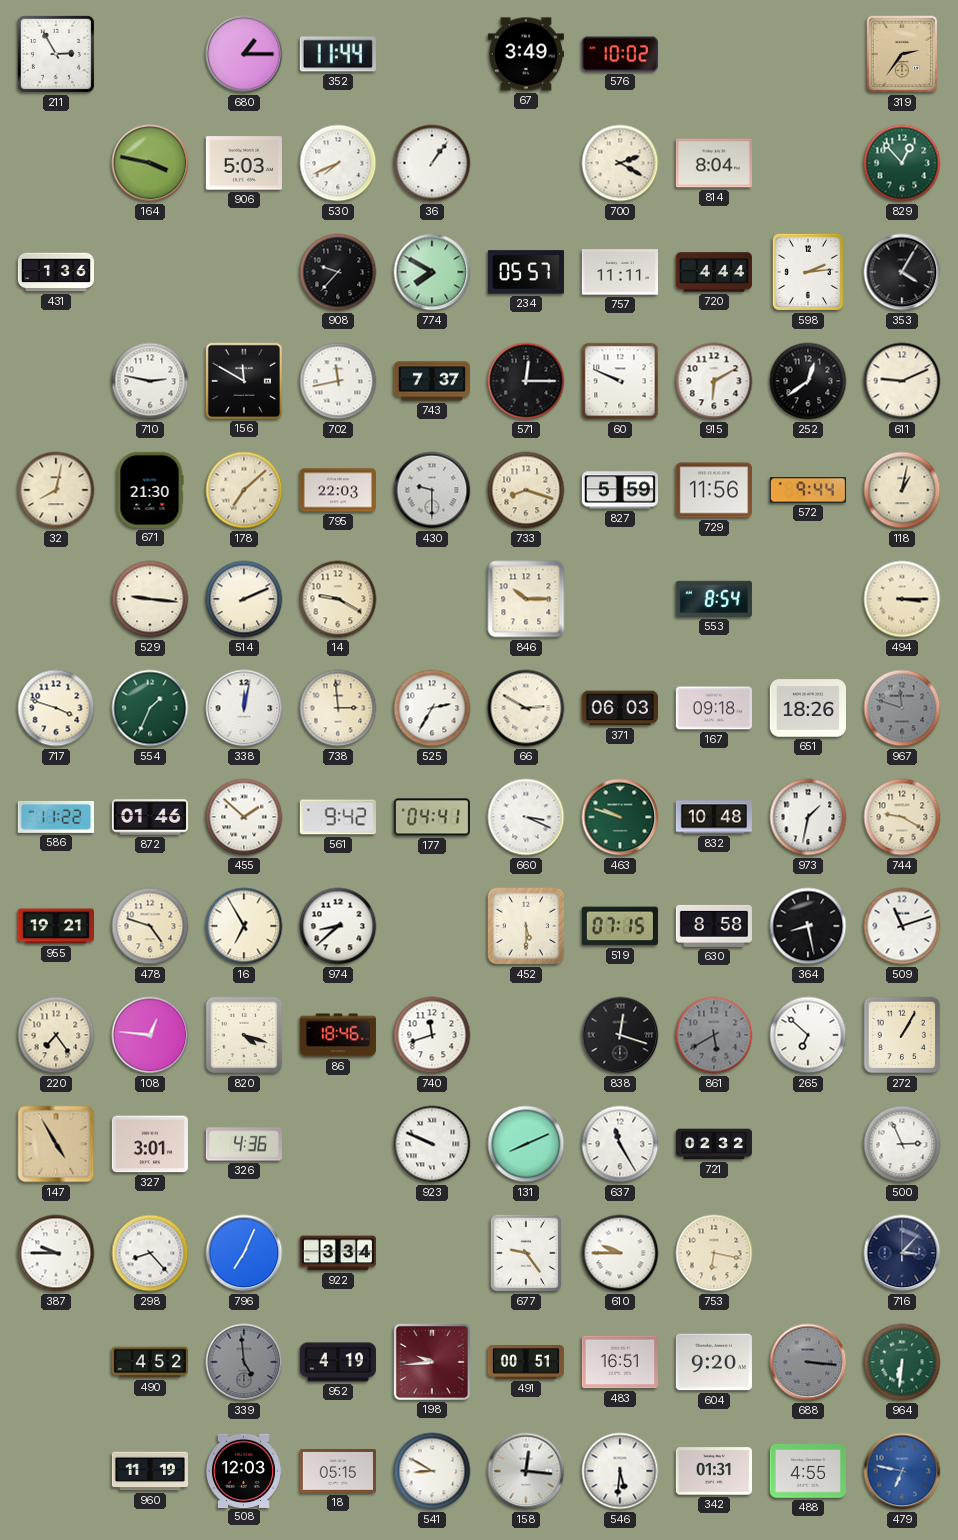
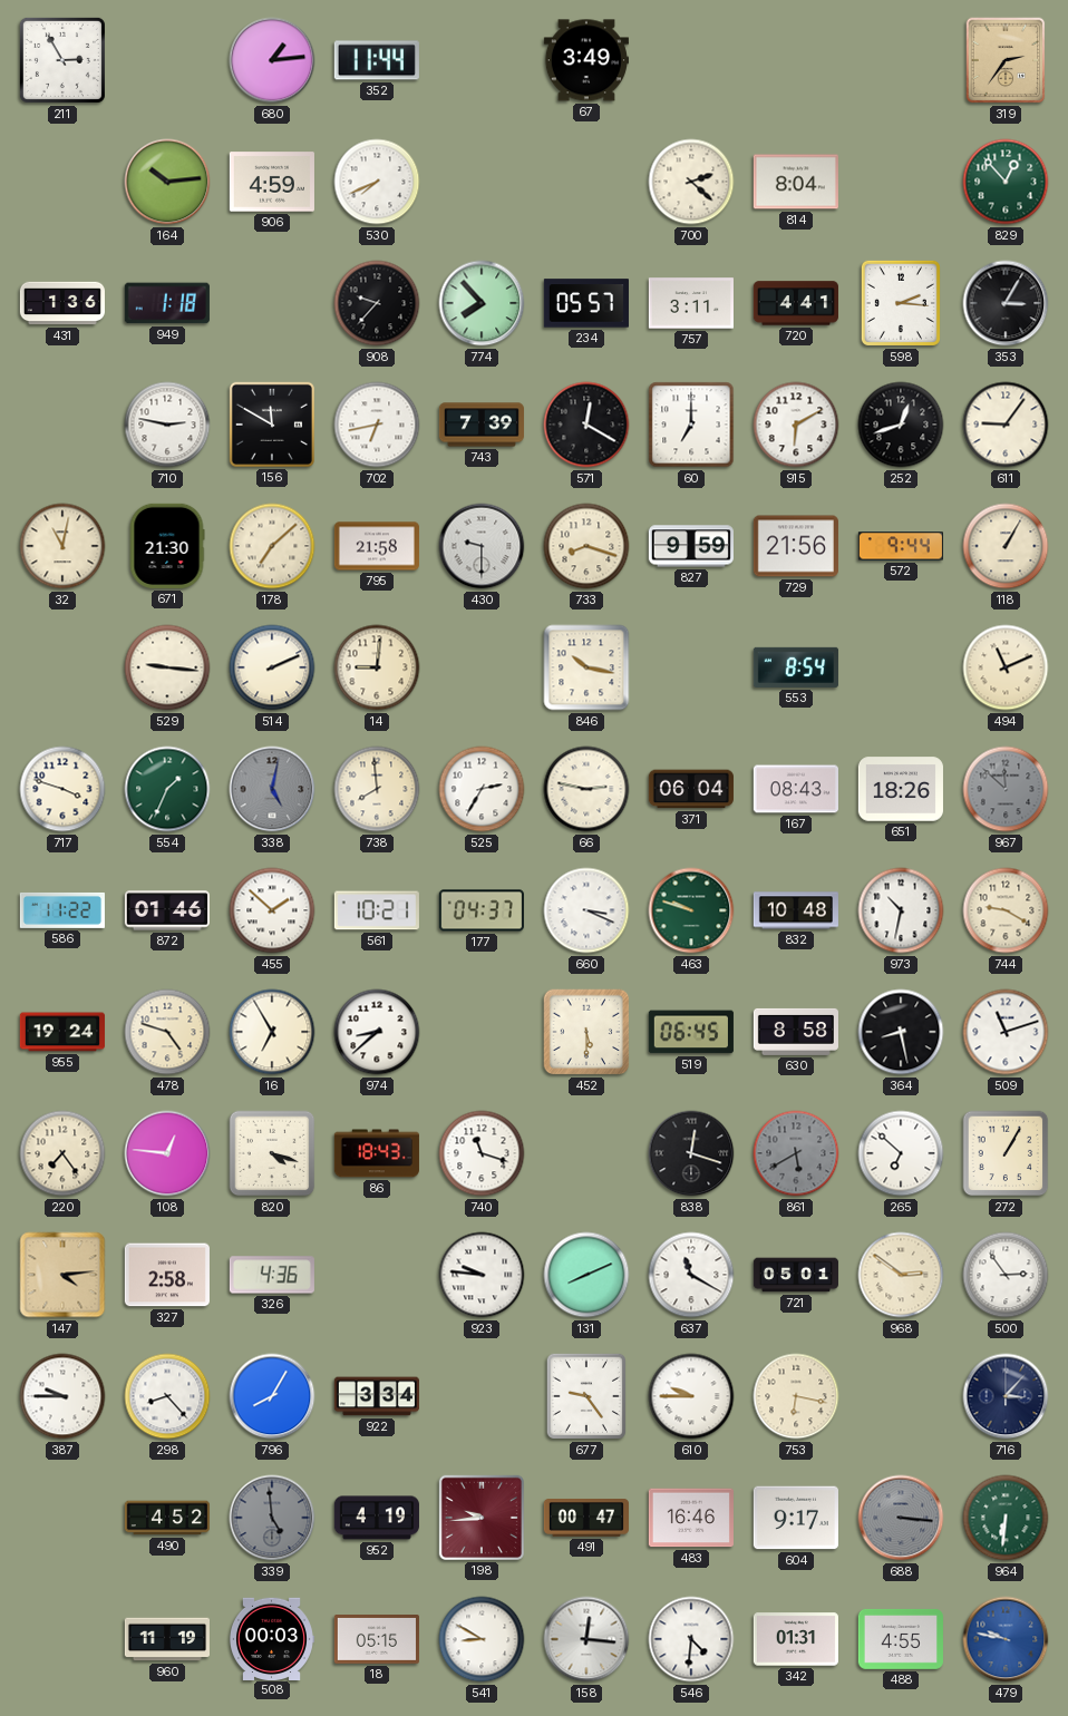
680: 1:15 -> 1:14 (272, 60)
576: 10:02 -> none (620, 54)
164: 3:47 -> 10:14 (167, 182)
906: 5:03 -> 4:59 (272, 182)
36: 1:06 -> none (432, 163)
700: 2:20 -> 2:22 (691, 182)
949: none -> 1:18 (167, 303)
774: 7:50 -> 7:53 (482, 303)
757: 11:11 -> 3:11 (691, 303)
720: 4:44 -> 4:41 (796, 303)
598: 2:14 -> 2:16 (901, 303)
353: 4:05 -> 3:05 (1006, 303)
702: 11:43 -> 6:43 (377, 425)
743: 7:37 -> 7:39 (480, 425)
571: 12:15 -> 12:20 (586, 425)
60: 9:49 -> 7:00 (691, 425)
252: 12:39 -> 12:42 (901, 425)
611: 9:11 -> 9:06 (1006, 425)
32: 8:02 -> 11:02 (62, 546)
795: 22:03 -> 21:58 (377, 546)
827: 5:59 -> 9:59 (691, 546)
729: 11:56 -> 21:56 (796, 546)
118: 1:02 -> 1:05 (1006, 546)
14: 9:20 -> 9:01 (377, 667)
846: 10:15 -> 10:17 (586, 667)
494: 3:15 -> 11:11 (1006, 667)
338: 12:02 -> 5:02 (272, 789)
338 dial: white -> grey (272, 789)
738: 2:59 -> 7:59 (377, 789)
66: 2:50 -> 2:47 (586, 789)
371: 06:03 -> 06:04 (691, 789)
167: 09:18 -> 08:43 (796, 789)
967: 11:48 -> 11:52 (1006, 789)
561: 9:42 -> 10:21 (377, 910)
177: 04:41 -> 04:37 (482, 910)
973: 1:32 -> 10:32 (901, 910)
955: 19:21 -> 19:24 (62, 1032)
519: 07:15 -> 06:45 (691, 1032)
86: 18:46 -> 18:43 (377, 1153)
740: 11:42 -> 11:18 (482, 1153)
147: 4:55 -> 4:14 (62, 1275)
327: 3:01 -> 2:58 (167, 1275)
923: 9:49 -> 9:46 (482, 1275)
637: 11:25 -> 11:20 (691, 1275)
721: 02:32 -> 05:01 (796, 1275)
968: none -> 2:51 (901, 1275)
500: 2:56 -> 2:54 (1006, 1275)
796: 7:04 -> 8:05 (272, 1396)
491: 00:51 -> 00:47 (585, 1519)
483: 16:51 -> 16:46 (691, 1518)
604: 9:20 -> 9:17 (796, 1518)
508: 12:03 -> 00:03 (271, 1638)
546: 5:31 -> 4:31 (691, 1639)
479: 6:47 -> 9:47 (1006, 1639)
